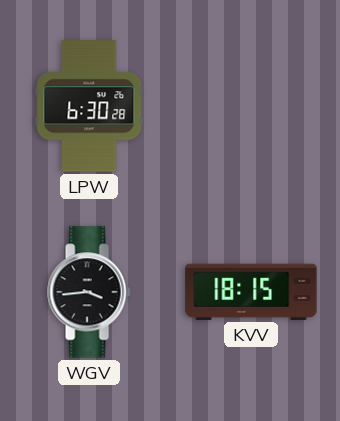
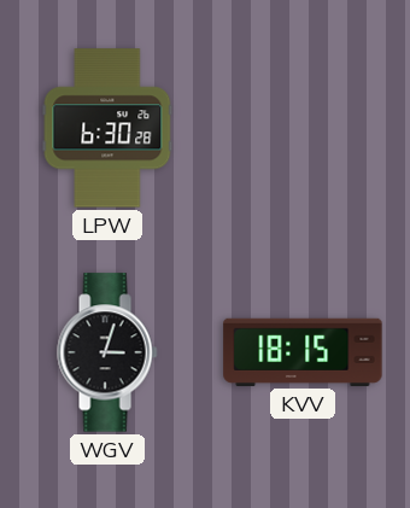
WGV: 3:44 -> 3:03 (107, 352)
